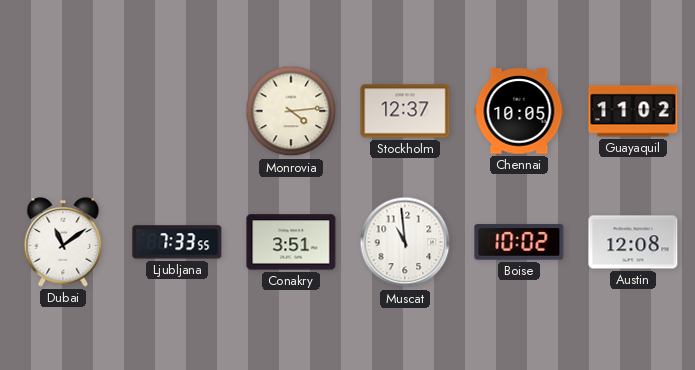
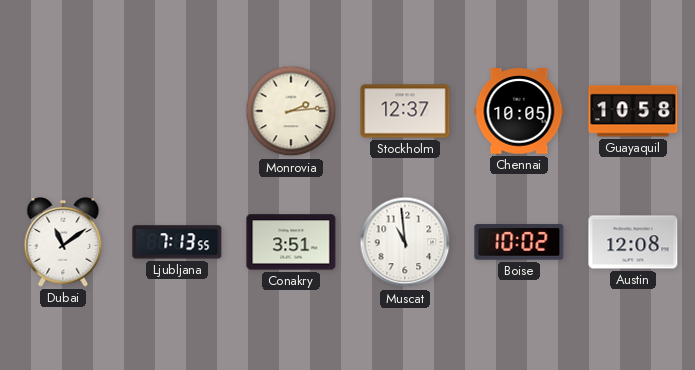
Monrovia: 4:14 -> 2:14 (291, 111)
Guayaquil: 11:02 -> 10:58 (633, 111)
Ljubljana: 7:33 -> 7:13 (177, 242)
